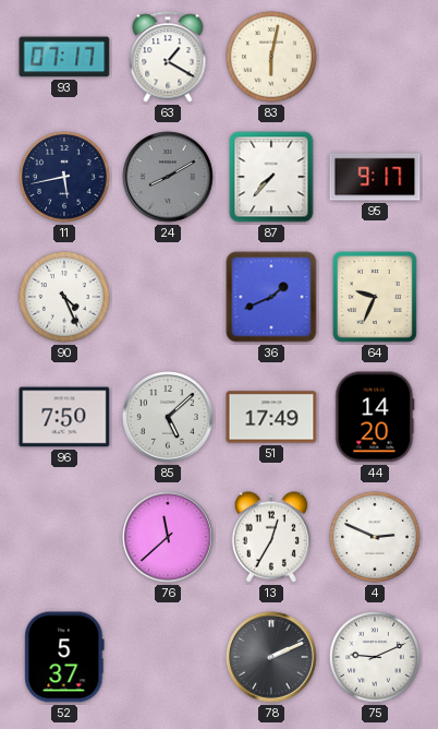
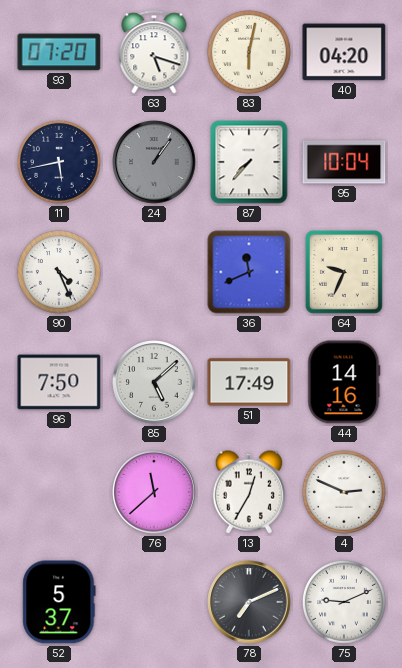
93: 07:17 -> 07:20 (59, 52)
63: 1:20 -> 5:18 (154, 52)
40: none -> 04:20 (344, 52)
24: 8:10 -> 1:06 (154, 162)
95: 9:17 -> 10:04 (344, 162)
36: 1:41 -> 11:41 (249, 272)
44: 14:20 -> 14:16 (344, 382)
78: 2:11 -> 7:11 (249, 602)
